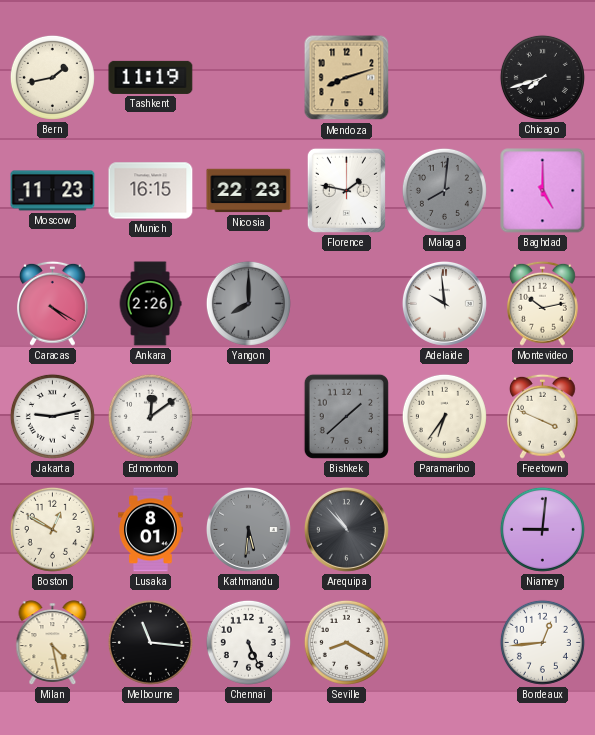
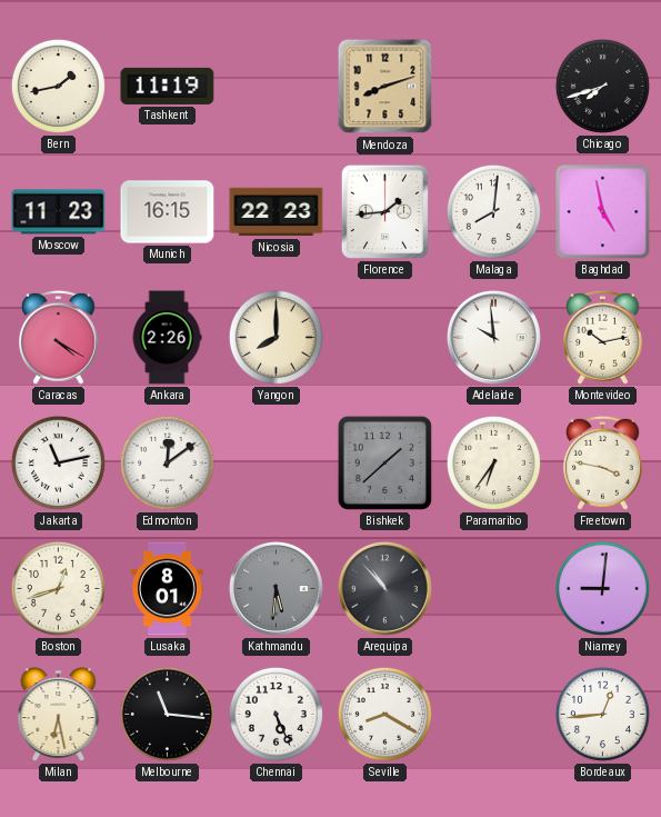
Florence: 1:47 -> 1:44 (384, 211)
Malaga dial: grey -> white (493, 211)
Baghdad: 5:00 -> 4:58 (603, 212)
Yangon dial: grey -> cream (276, 337)
Jakarta: 9:13 -> 11:13 (58, 462)
Freetown: 3:49 -> 3:47 (603, 462)
Boston: 12:50 -> 12:42 (58, 588)
Milan: 4:28 -> 6:28 (59, 715)
